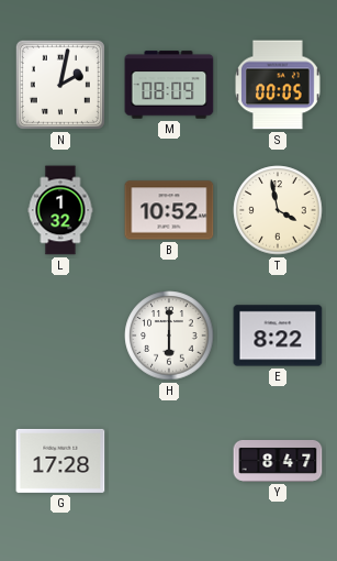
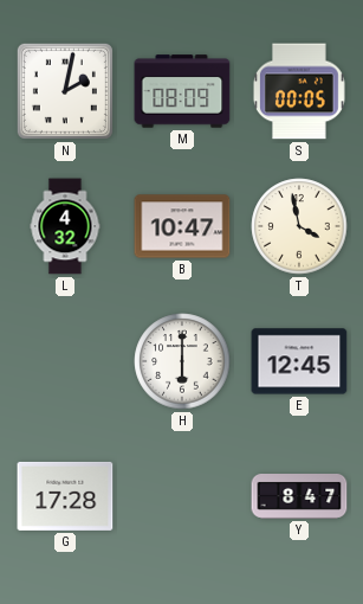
L: 1:32 -> 4:32 (65, 226)
B: 10:52 -> 10:47 (182, 226)
E: 8:22 -> 12:45 (299, 361)
